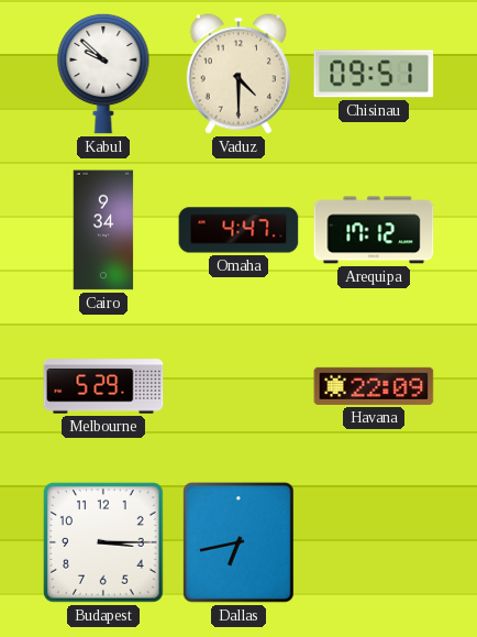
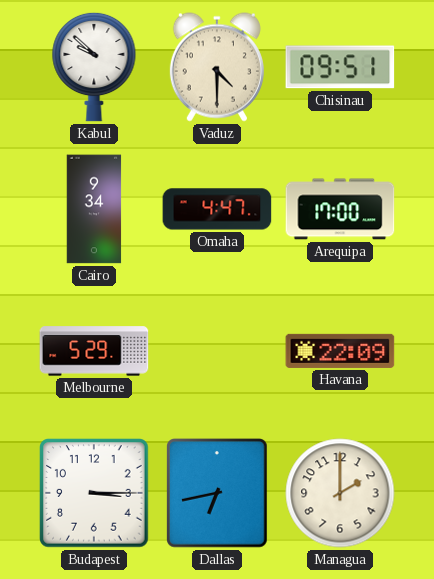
Arequipa: 17:12 -> 17:00 (340, 209)
Managua: none -> 2:00 (340, 493)
